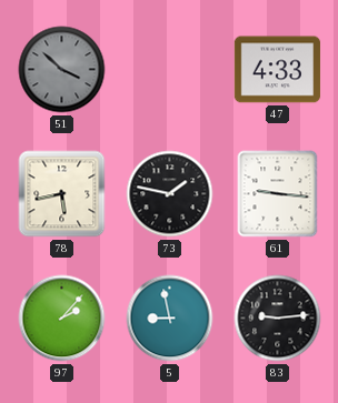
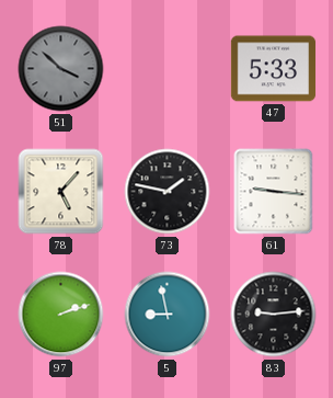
47: 4:33 -> 5:33 (274, 69)
78: 5:43 -> 5:07 (61, 192)
97: 2:07 -> 2:12 (61, 315)
